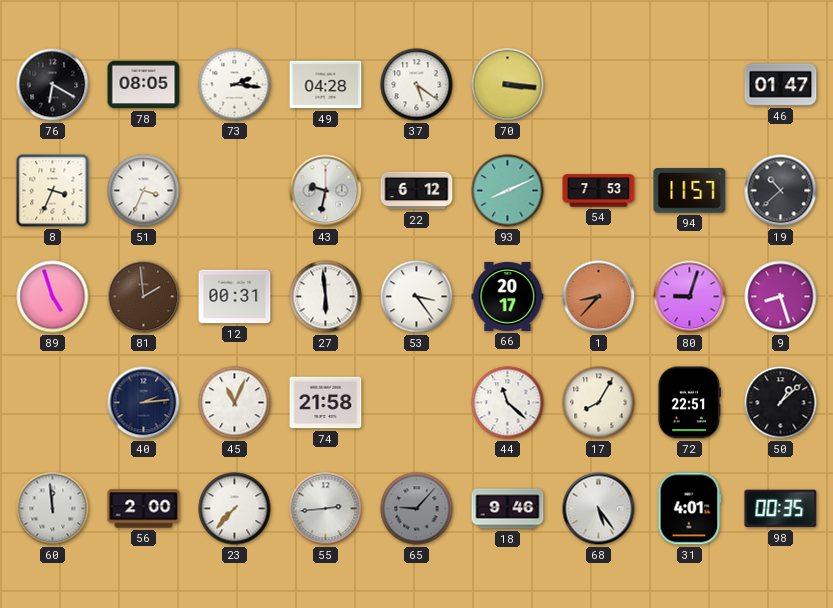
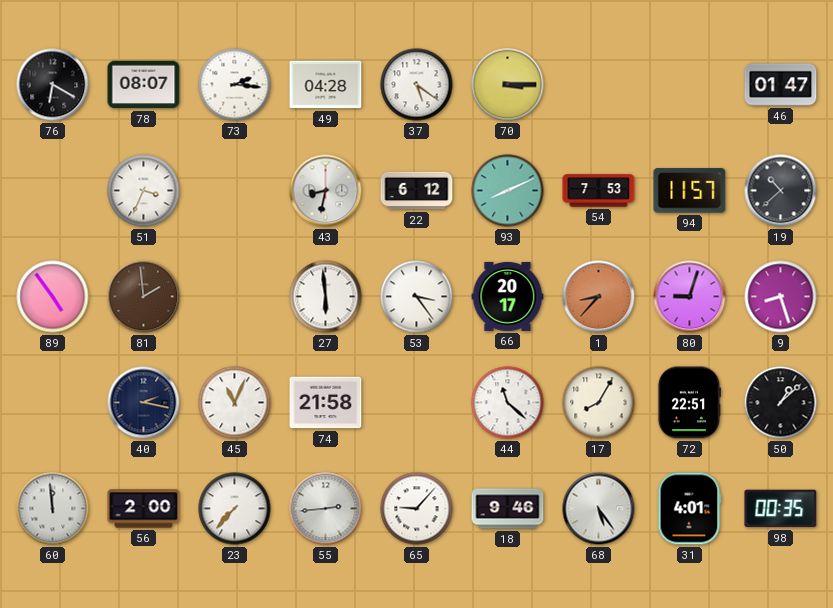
78: 08:05 -> 08:07 (144, 85)
70: 3:16 -> 3:15 (508, 85)
8: 3:34 -> none (53, 191)
43: 9:32 -> 8:32 (326, 191)
89: 4:57 -> 4:54 (53, 297)
12: 00:31 -> none (235, 297)
40: 2:14 -> 2:17 (144, 403)
65 dial: grey -> white (417, 509)
